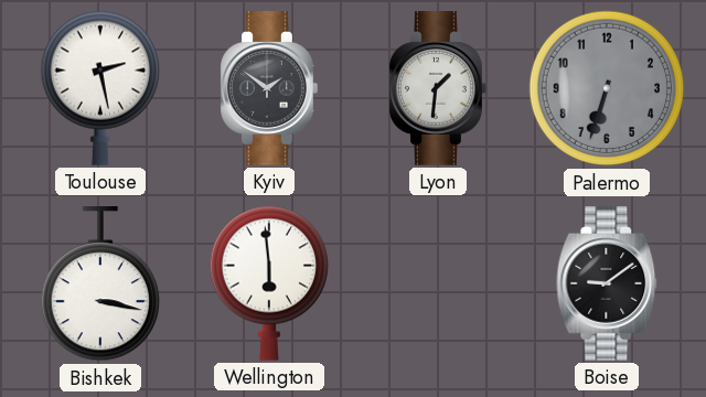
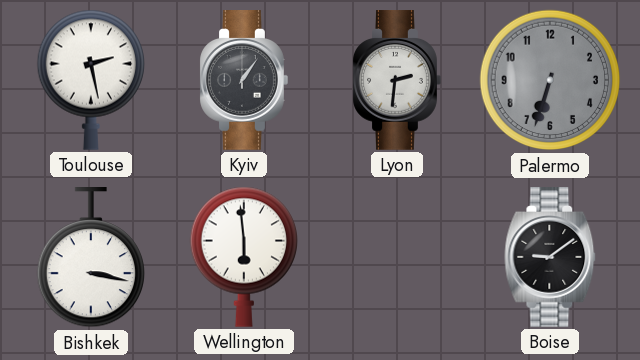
Kyiv: 1:51 -> 1:06 (244, 80)
Lyon: 1:31 -> 2:31 (397, 80)
